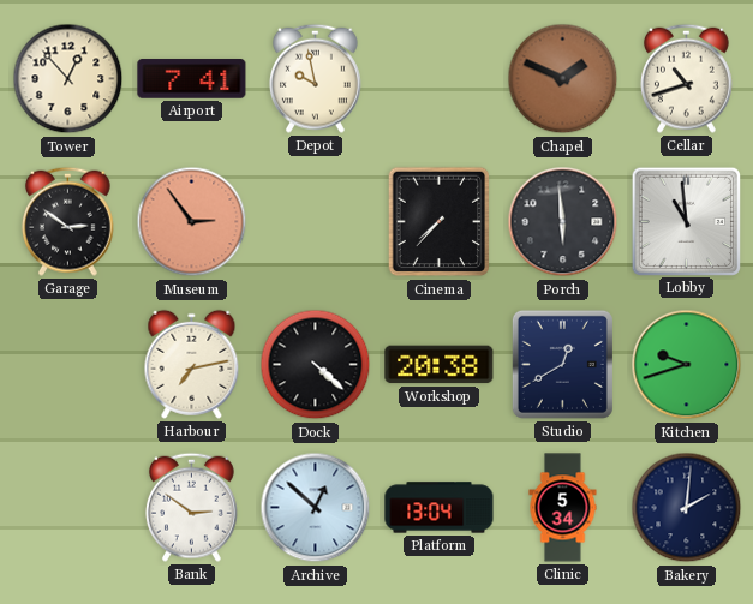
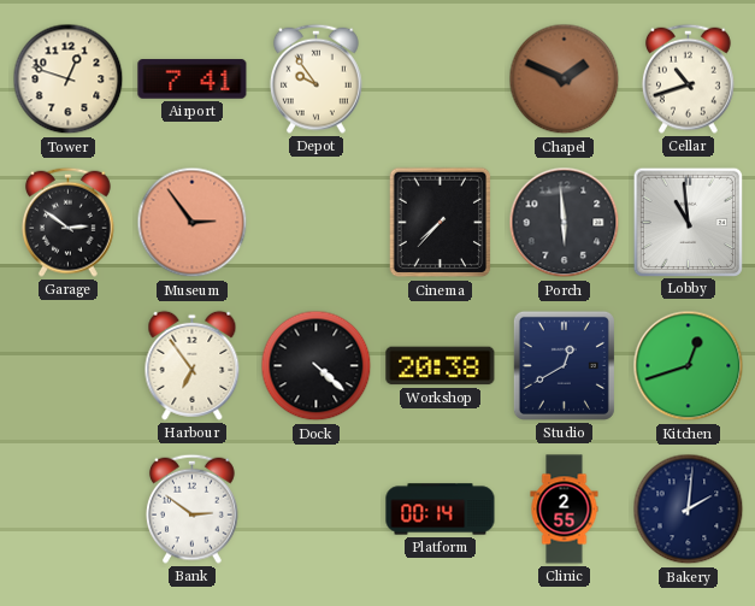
Tower: 12:53 -> 12:48 (69, 80)
Depot: 9:58 -> 9:54 (315, 78)
Harbour: 7:13 -> 6:54 (193, 365)
Kitchen: 9:42 -> 12:42 (689, 366)
Archive: 12:52 -> none (316, 508)
Platform: 13:04 -> 00:14 (441, 510)
Clinic: 5:34 -> 2:55 (565, 510)
